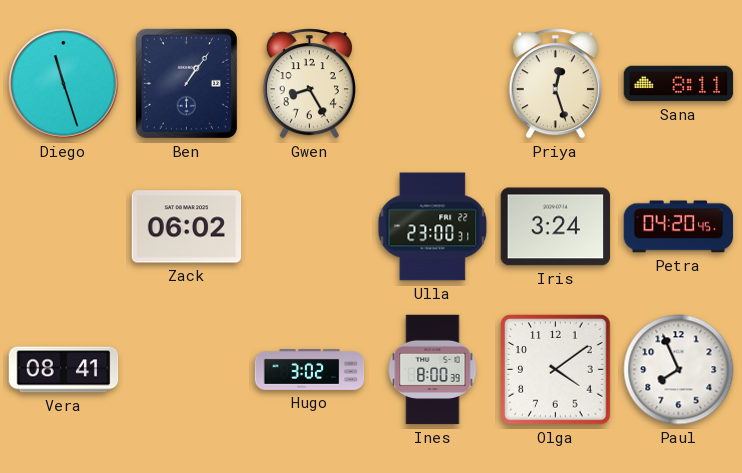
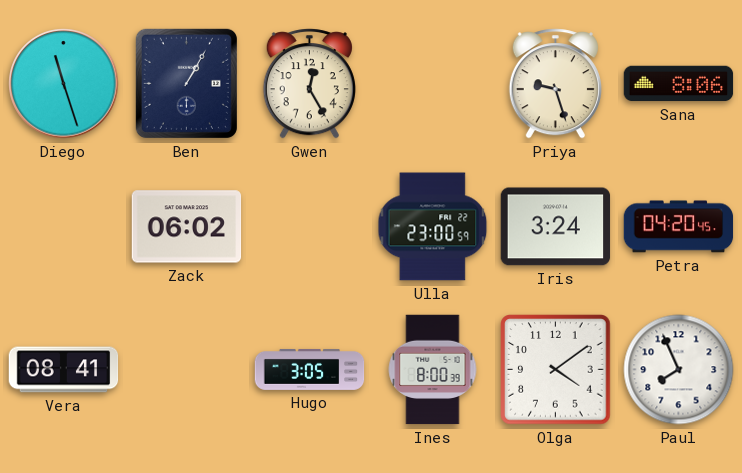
Ben: 1:06 -> 1:05 (186, 83)
Gwen: 8:25 -> 12:25 (309, 84)
Priya: 12:27 -> 9:27 (555, 84)
Sana: 8:11 -> 8:06 (679, 84)
Ulla: 23:00:31 -> 23:00:59 (433, 227)
Hugo: 3:02 -> 3:05 (310, 369)
